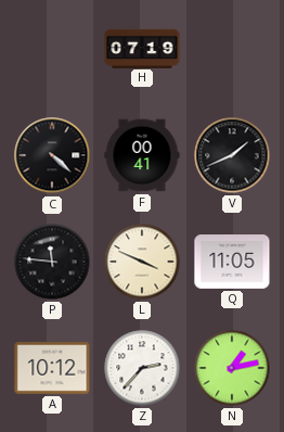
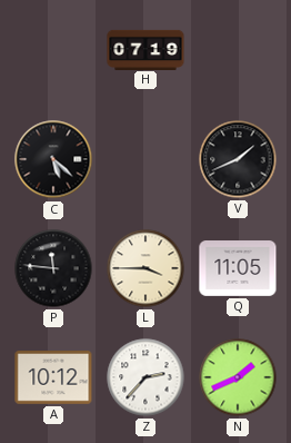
C: 4:22 -> 5:22 (53, 159)
F: 00:41 -> none (142, 155)
L: 3:49 -> 3:45 (145, 268)
N: 1:13 -> 1:41 (238, 377)
